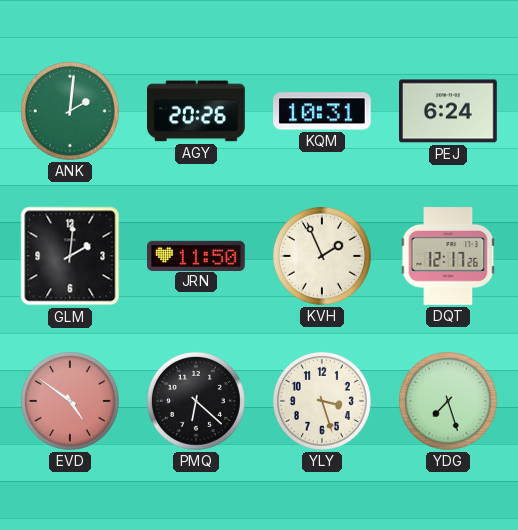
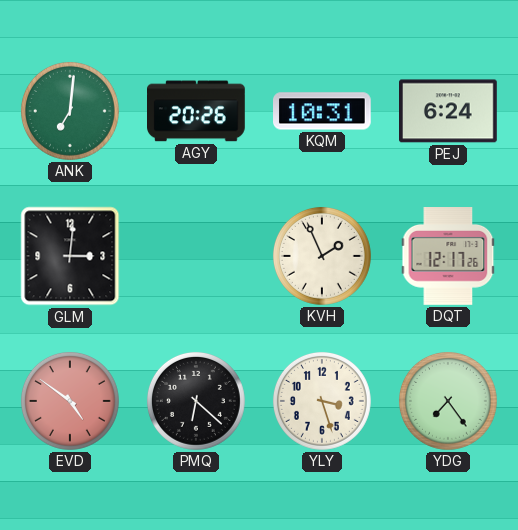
ANK: 2:01 -> 7:01 (70, 111)
GLM: 2:01 -> 3:01 (70, 256)
JRN: 11:50 -> none (196, 255)
YDG: 7:27 -> 7:24 (448, 401)
